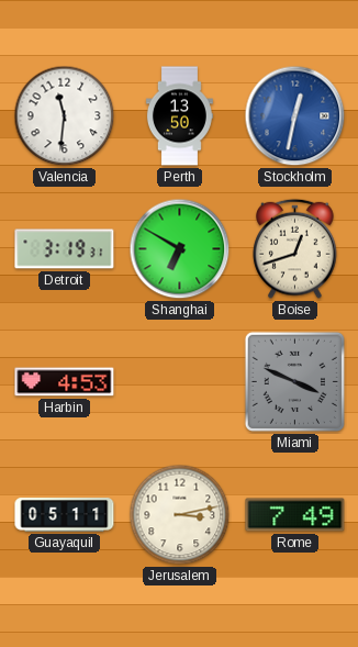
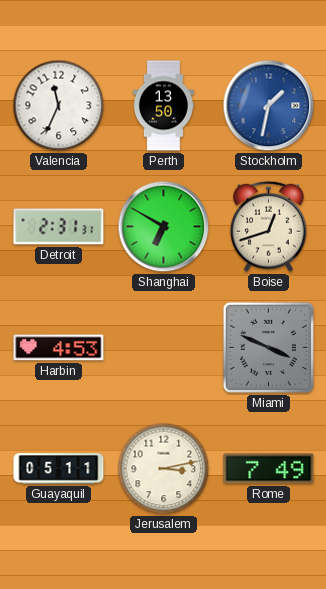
Valencia: 11:31 -> 11:34 (59, 106)
Stockholm: 12:32 -> 1:32 (269, 106)
Detroit: 3:19 -> 2:31 (59, 227)
